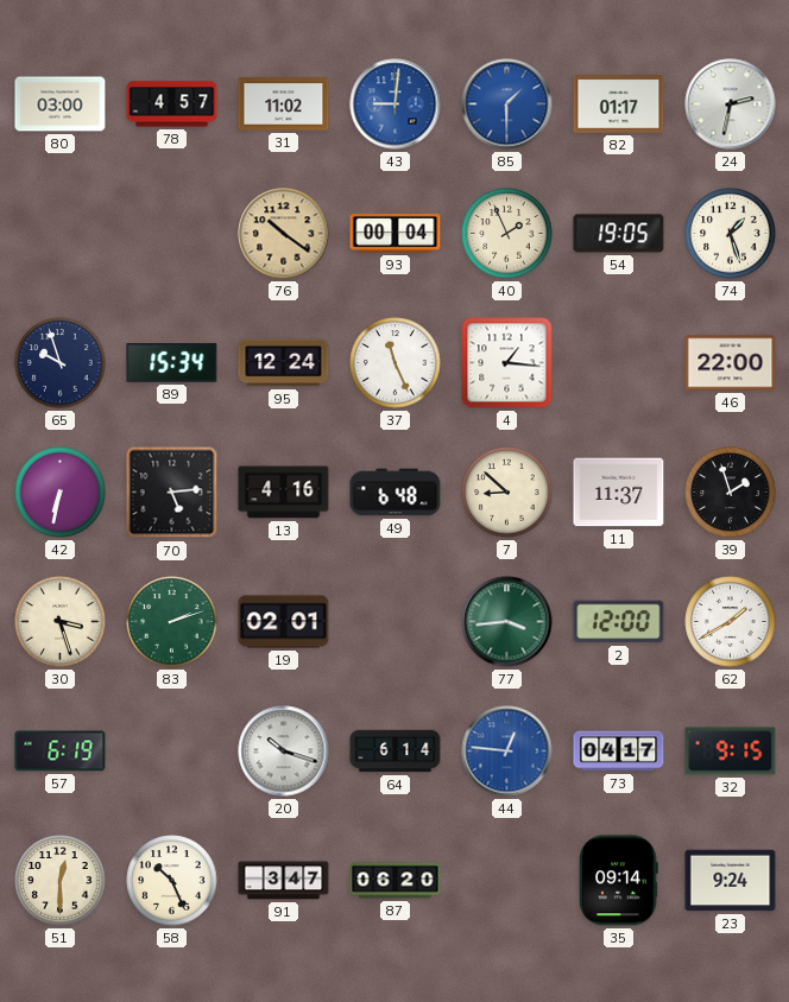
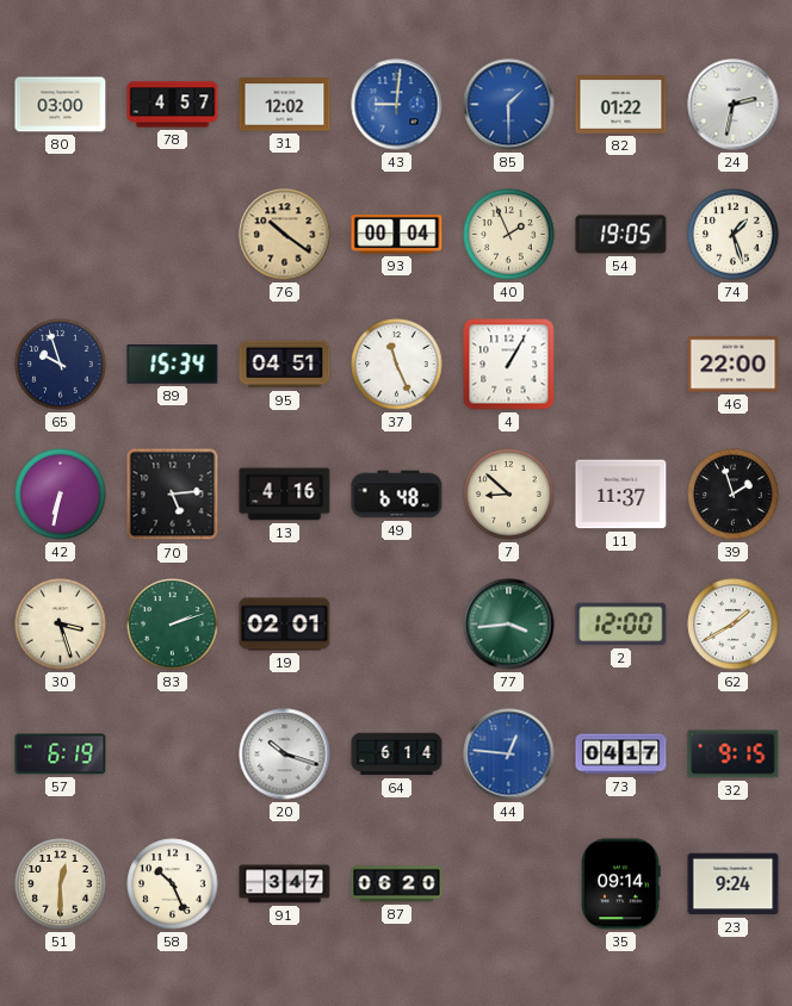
31: 11:02 -> 12:02 (285, 105)
82: 01:17 -> 01:22 (621, 105)
95: 12:24 -> 04:51 (285, 365)
4: 1:16 -> 1:05 (509, 365)
